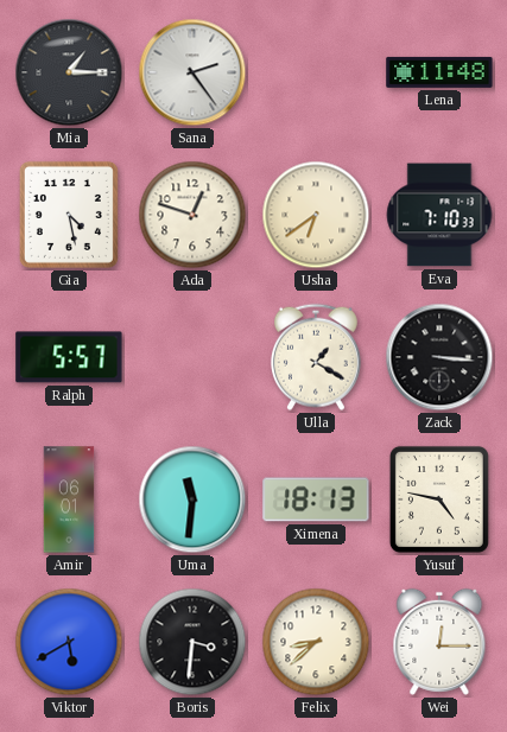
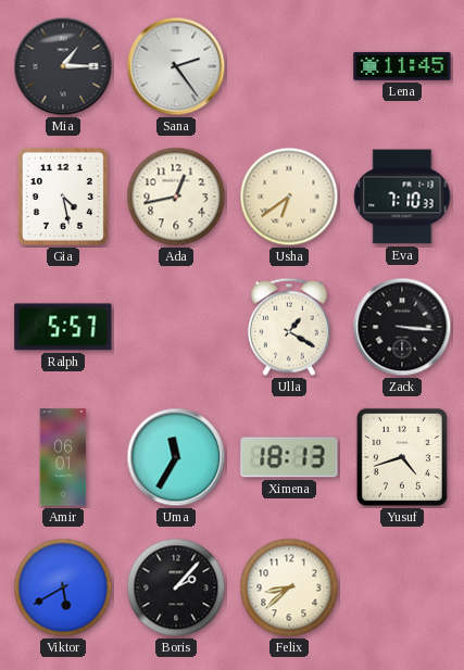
Lena: 11:48 -> 11:45 (402, 66)
Ada: 12:48 -> 12:43 (176, 197)
Uma: 11:31 -> 11:35 (176, 457)
Yusuf: 4:47 -> 4:42 (402, 457)
Boris: 3:31 -> 2:07 (176, 587)
Wei: 12:15 -> none (439, 642)
